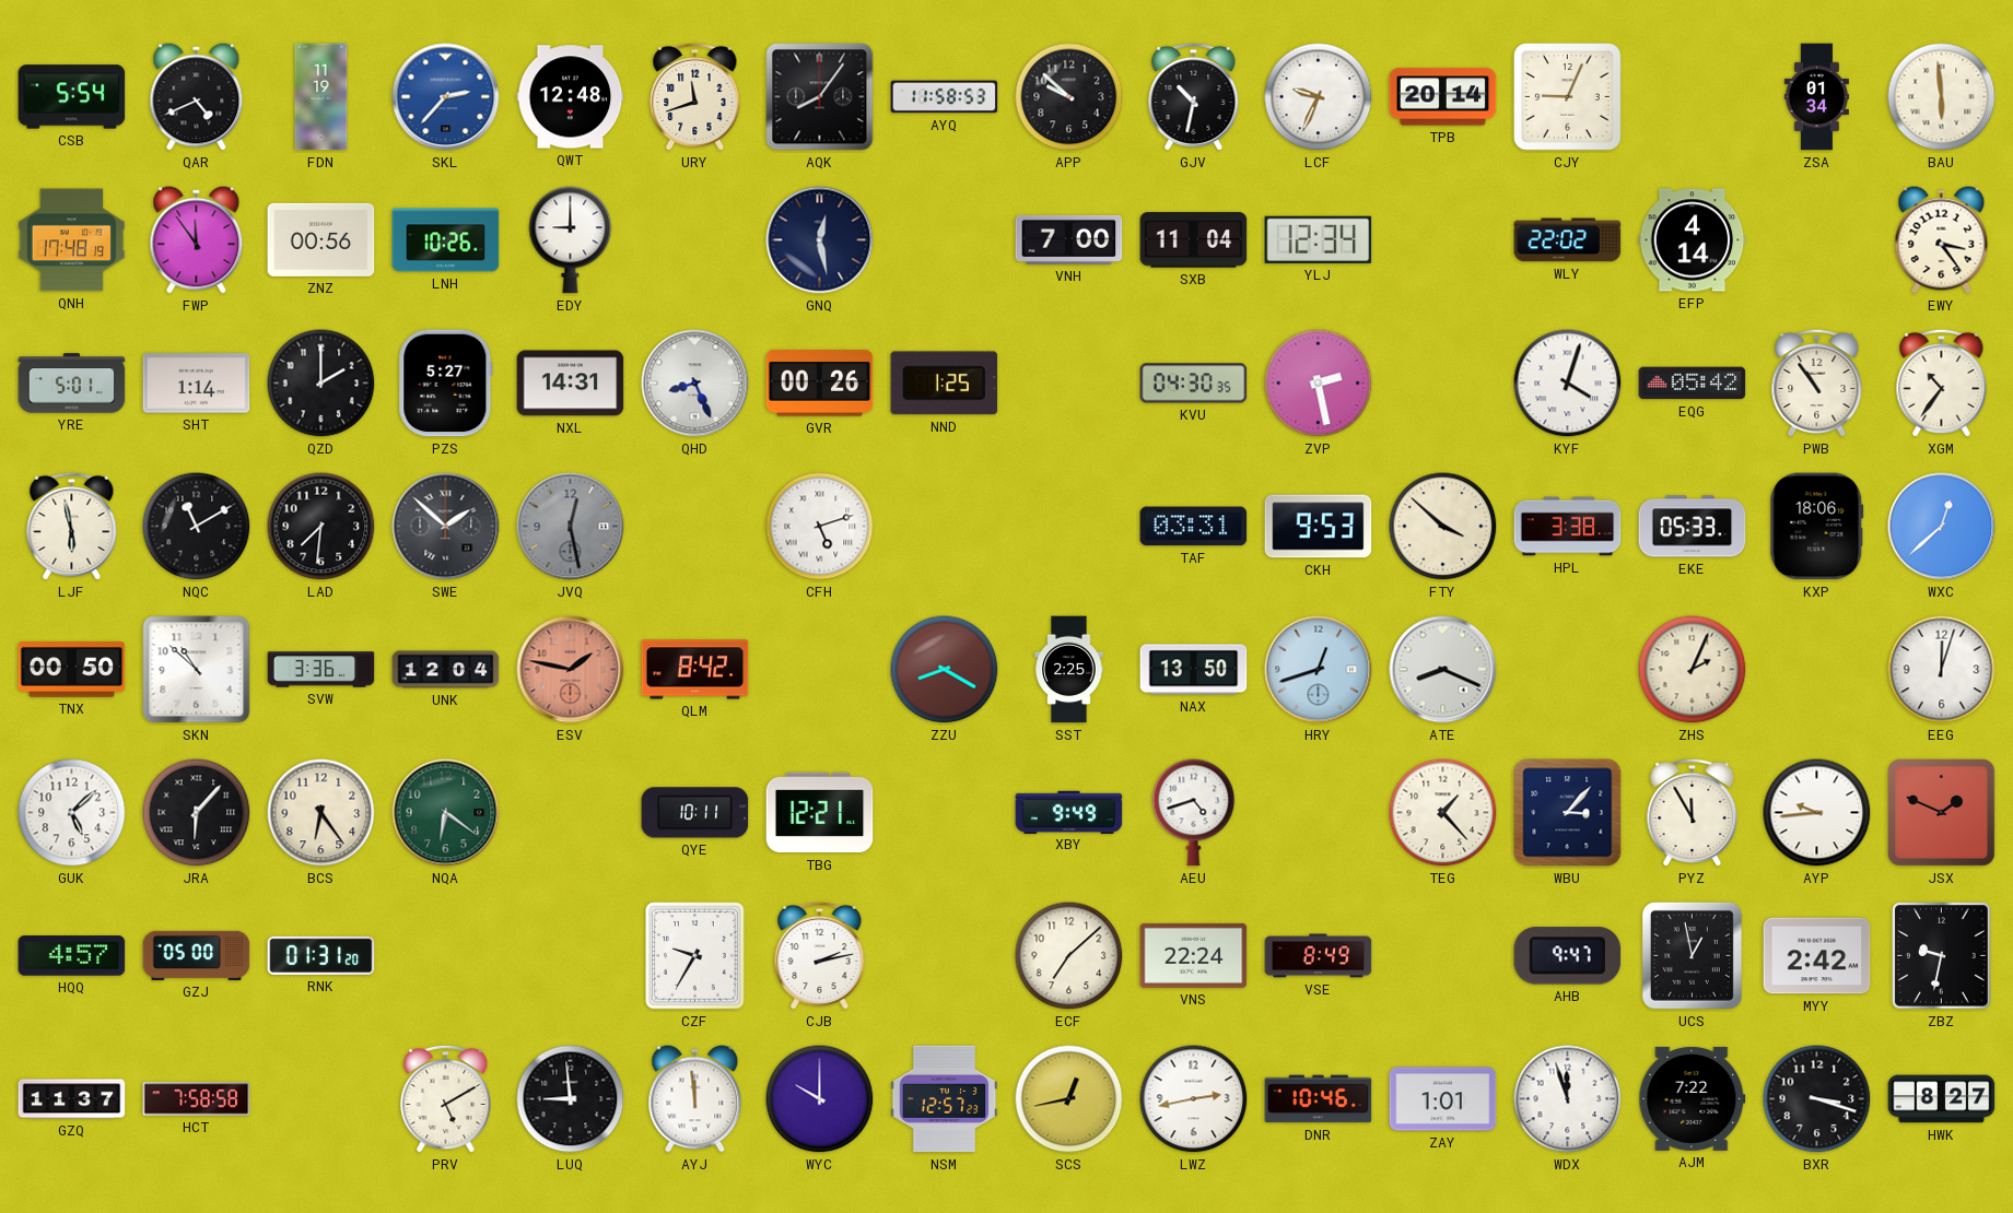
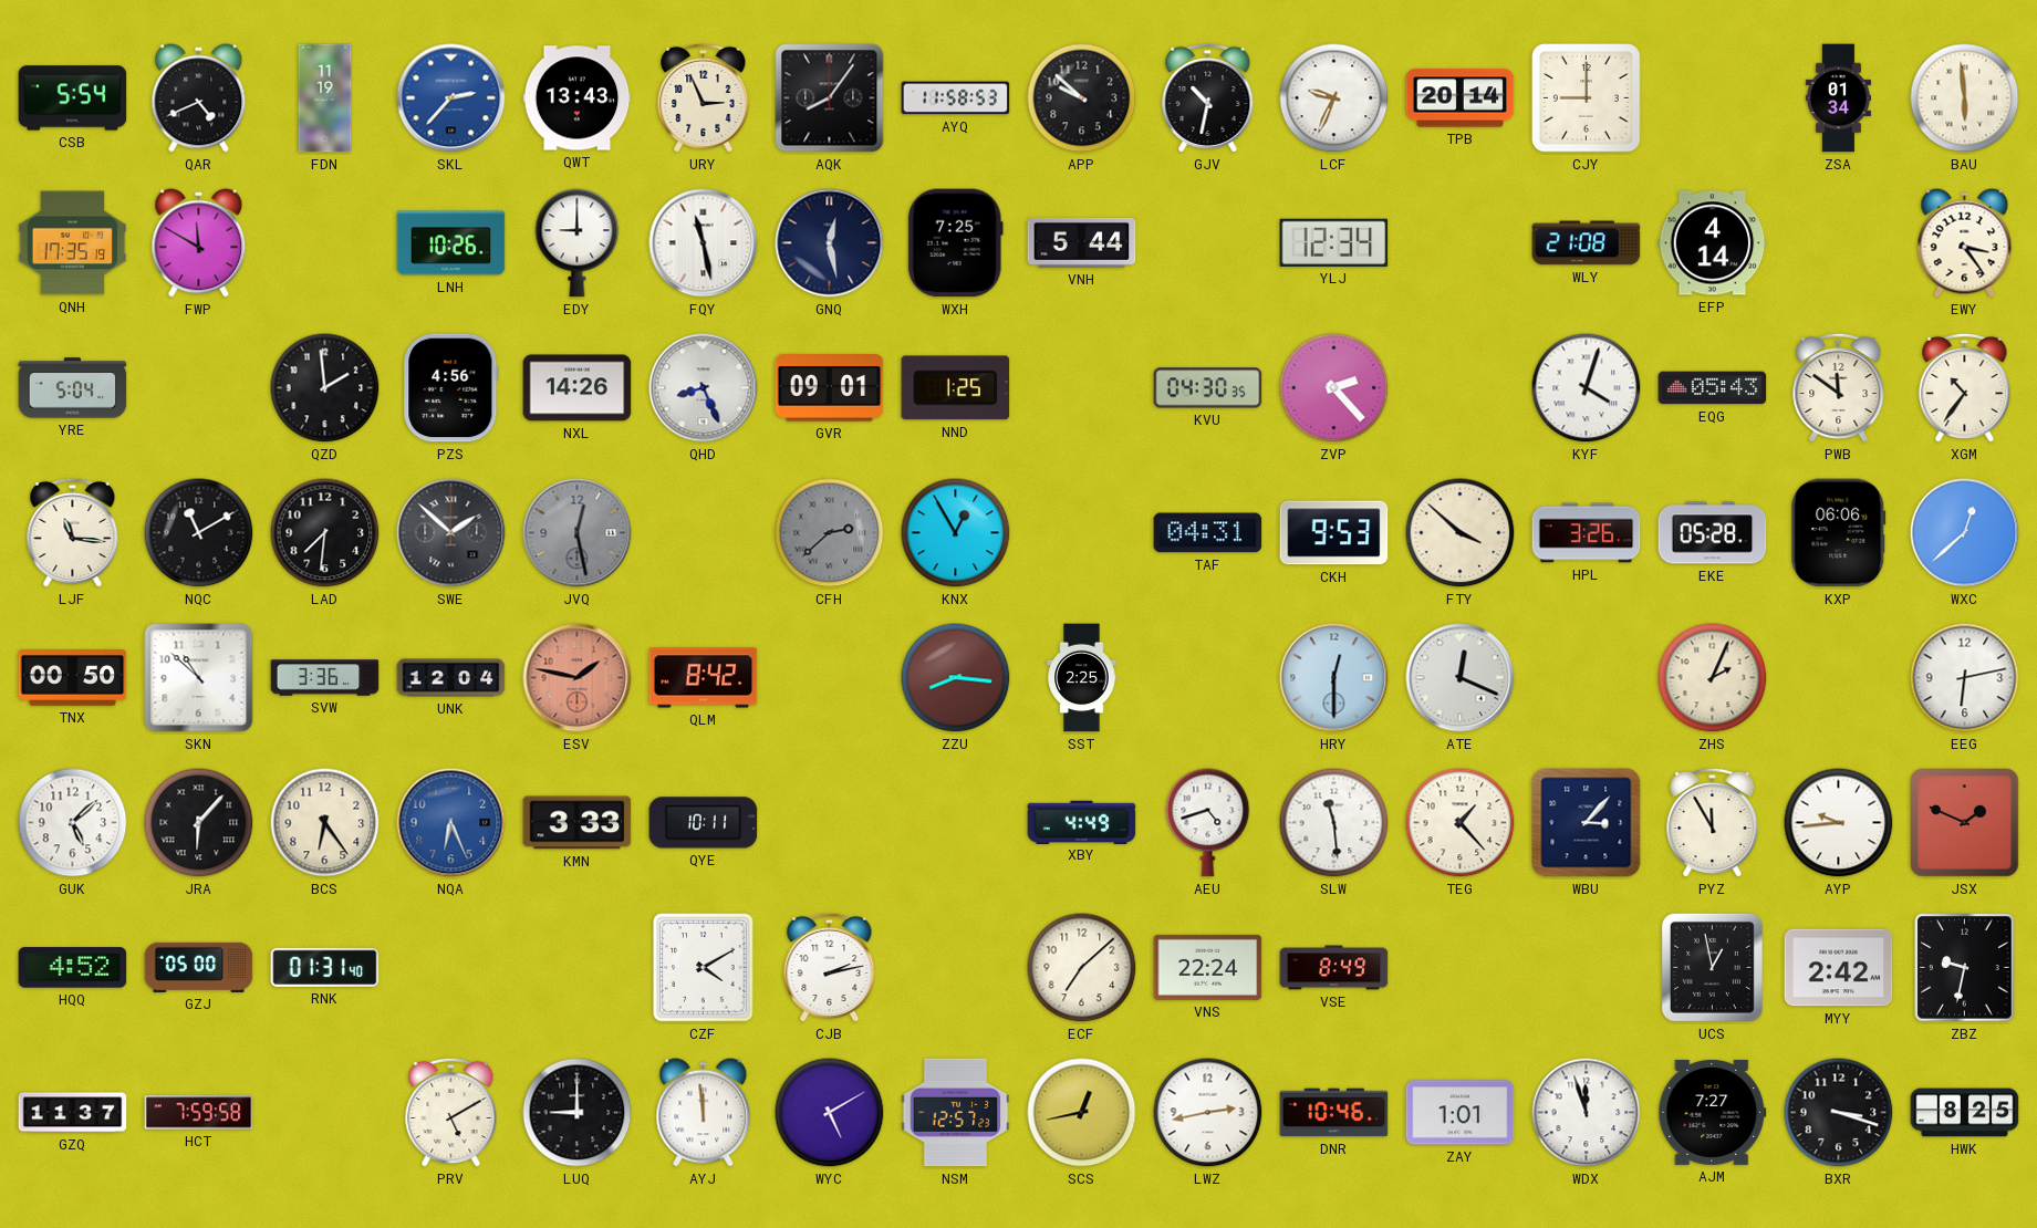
QWT: 12:48 -> 13:43 (578, 98)
URY: 11:42 -> 2:56 (704, 98)
CJY: 9:04 -> 9:00 (1587, 98)
QNH: 17:48 -> 17:35 (73, 243)
FWP: 11:54 -> 11:50 (199, 243)
ZNZ: 00:56 -> none (321, 239)
FQY: none -> 11:28 (704, 243)
WXH: none -> 7:25 (955, 243)
VNH: 7:00 -> 5:44 (1082, 242)
SXB: 11:04 -> none (1194, 240)
WLY: 22:02 -> 21:08 (1587, 243)
YRE: 5:01 -> 5:04 (73, 388)
SHT: 1:14 -> none (197, 384)
QZD: 2:00 -> 1:59 (325, 388)
PZS: 5:27 -> 4:56 (451, 388)
NXL: 14:31 -> 14:26 (578, 388)
GVR: 00:26 -> 09:01 (830, 388)
ZVP: 2:28 -> 2:23 (1334, 388)
EQG: 05:42 -> 05:43 (1713, 388)
PWB: 10:54 -> 11:51 (1839, 388)
LJF: 5:58 -> 11:16 (73, 533)
CFH: 5:12 -> 2:38 (830, 533)
CFH dial: white -> grey (830, 533)
KNX: none -> 12:55 (956, 533)
TAF: 03:31 -> 04:31 (1208, 533)
HPL: 3:38 -> 3:26 (1587, 533)
EKE: 05:33 -> 05:28 (1713, 533)
KXP: 18:06 -> 06:06 (1839, 533)
ZZU: 8:20 -> 8:16 (956, 678)
NAX: 13:50 -> none (1194, 670)
HRY: 12:42 -> 12:30 (1334, 678)
ATE: 8:19 -> 12:19 (1461, 678)
EEG: 12:03 -> 6:13 (1965, 678)
NQA: 6:21 -> 6:26 (451, 823)
NQA dial: green -> blue (451, 823)
KMN: none -> 3:33 (578, 823)
TBG: 12:21 -> none (820, 813)
XBY: 9:49 -> 4:49 (1082, 822)
SLW: none -> 11:29 (1334, 823)
HQQ: 4:57 -> 4:52 (73, 968)
RNK: 01:31:20 -> 01:31:40 (325, 967)
CZF: 9:35 -> 4:10 (704, 968)
AHB: 9:47 -> none (1568, 956)
HCT: 7:58 -> 7:59 (199, 1113)
LUQ: 8:59 -> 9:00 (578, 1113)
WYC: 10:00 -> 5:10 (830, 1113)
AJM: 7:22 -> 7:27 (1713, 1112)
HWK: 8:27 -> 8:25 (1965, 1113)
